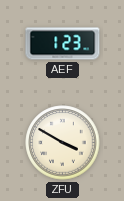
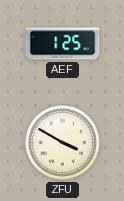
AEF: 1:23 -> 1:25 (63, 44)
